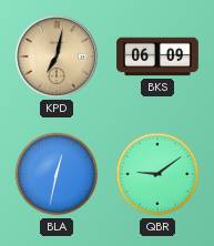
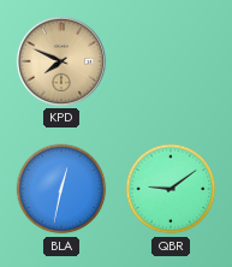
KPD: 7:02 -> 7:49 (61, 61)
BKS: 06:09 -> none (157, 57)
